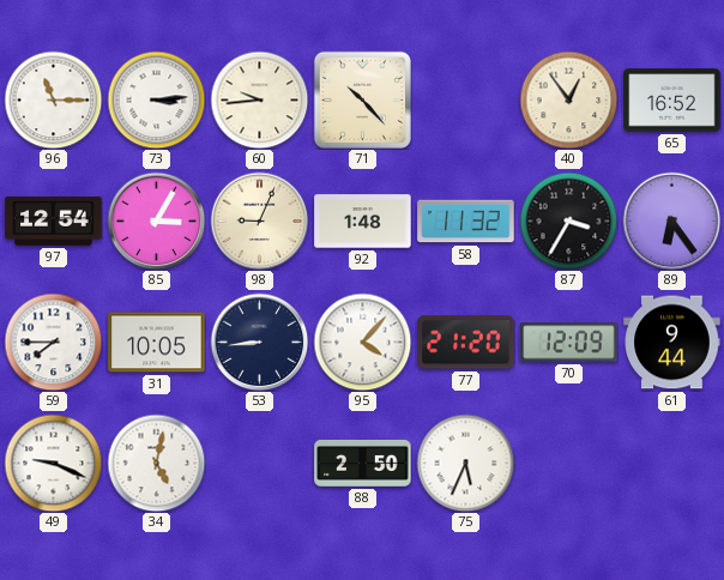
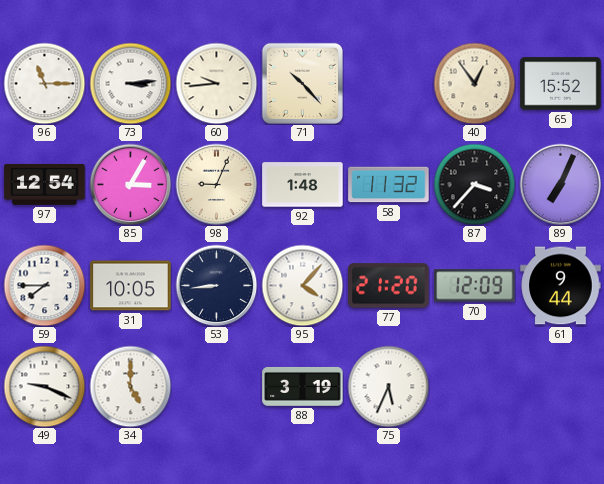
65: 16:52 -> 15:52 (561, 84)
87: 3:35 -> 3:37 (474, 184)
89: 6:24 -> 7:04 (560, 184)
34: 5:02 -> 5:00 (130, 386)
88: 2:50 -> 3:19 (303, 387)
